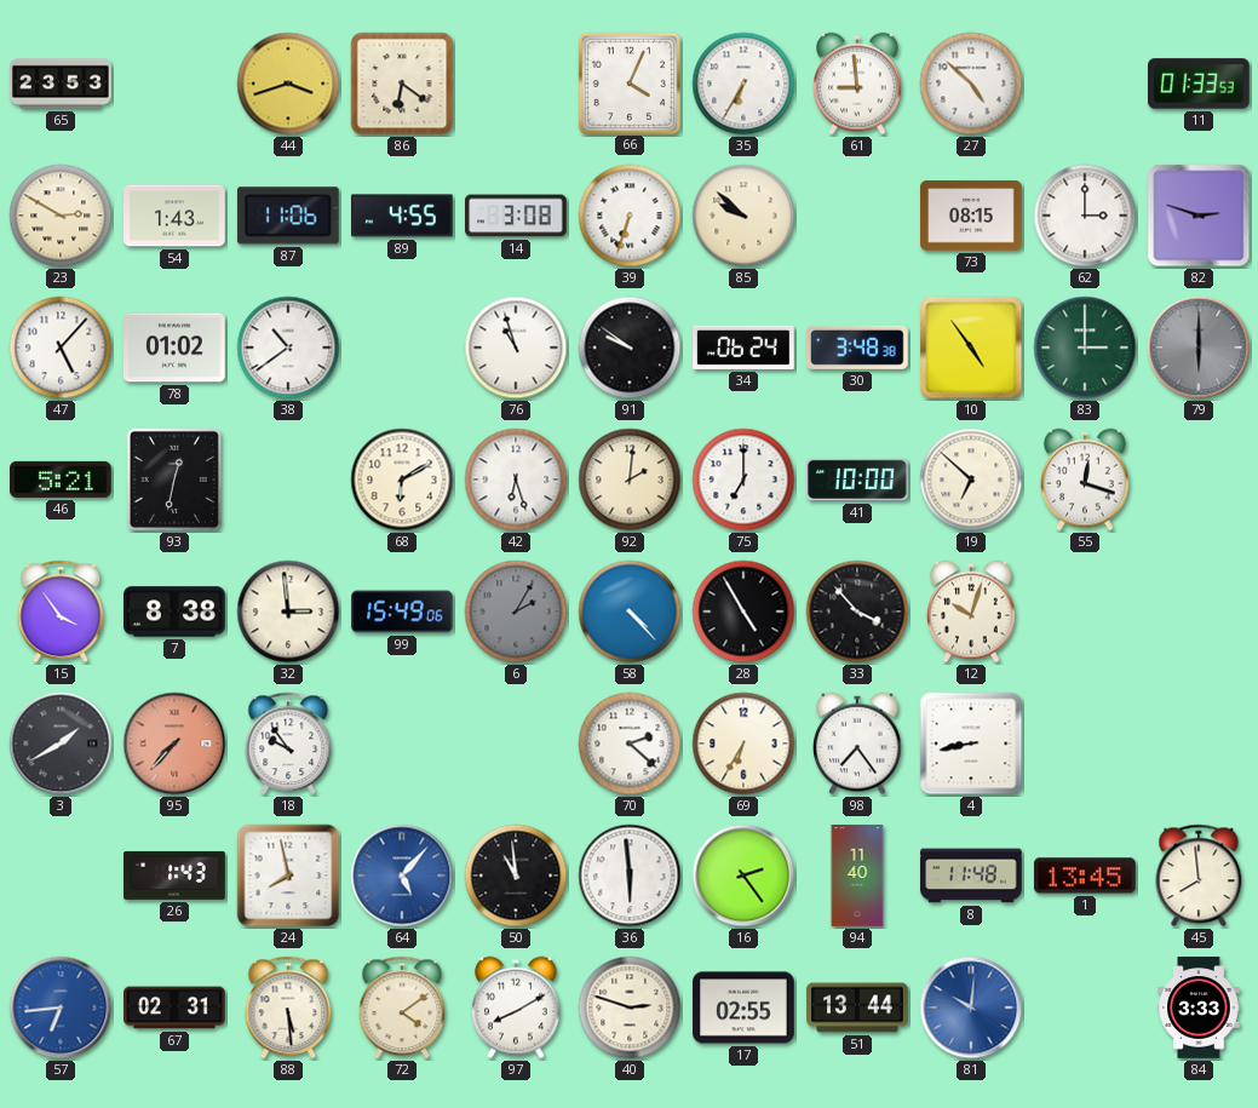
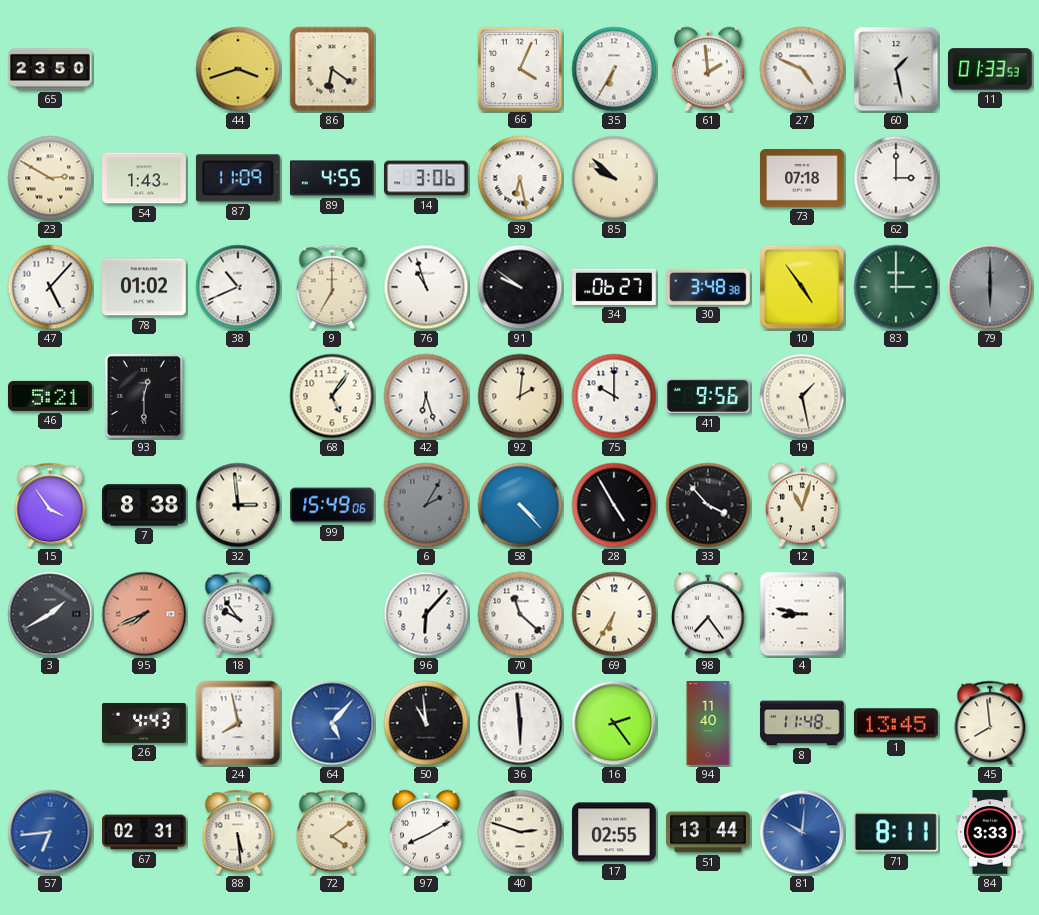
65: 23:53 -> 23:50 (50, 69)
61: 8:59 -> 1:59 (709, 69)
27: 4:52 -> 4:49 (802, 69)
60: none -> 1:28 (896, 69)
87: 11:06 -> 11:09 (238, 178)
14: 3:08 -> 3:06 (427, 178)
39: 6:33 -> 6:28 (520, 178)
73: 08:15 -> 07:18 (802, 178)
82: 2:48 -> none (1199, 216)
38: 10:39 -> 10:41 (238, 287)
9: none -> 7:00 (332, 287)
34: 06:24 -> 06:27 (614, 287)
93: 12:32 -> 12:30 (144, 396)
68: 6:10 -> 5:06 (332, 396)
75: 7:00 -> 10:00 (614, 396)
41: 10:00 -> 9:56 (709, 396)
19: 6:52 -> 1:28 (802, 396)
55: 12:18 -> none (1086, 480)
12: 10:03 -> 11:03 (803, 505)
95: 7:37 -> 7:41 (144, 614)
96: none -> 6:07 (426, 614)
70: 2:22 -> 11:22 (520, 614)
4: 8:43 -> 8:47 (802, 614)
26: 1:43 -> 4:43 (144, 723)
71: none -> 8:11 (897, 832)
